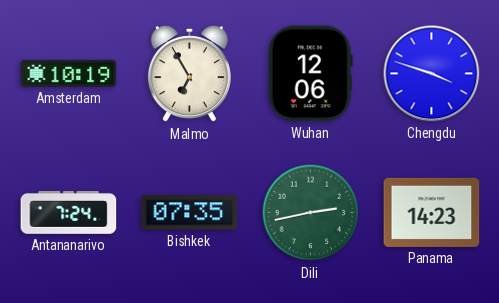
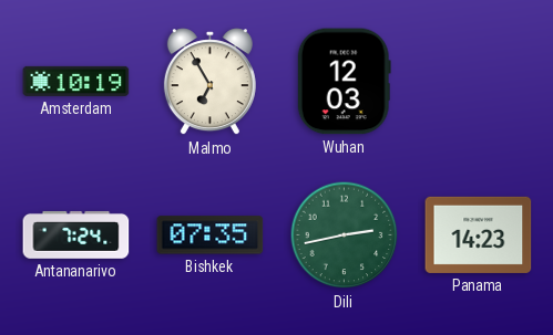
Wuhan: 12:06 -> 12:03 (344, 82)
Chengdu: 3:48 -> none (432, 74)
